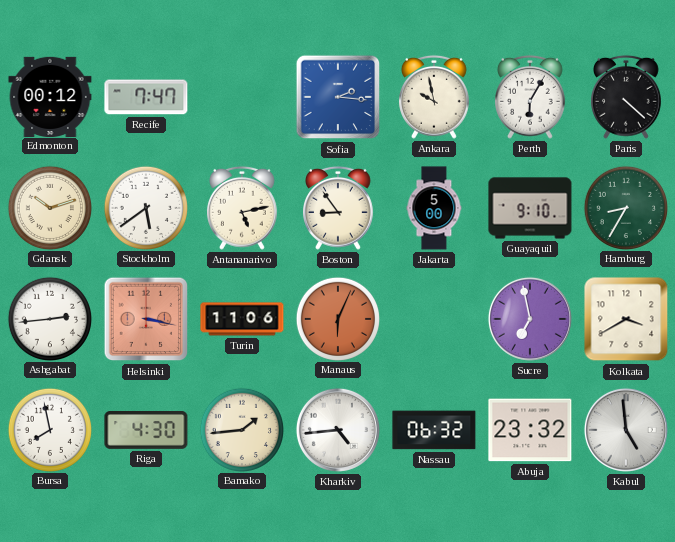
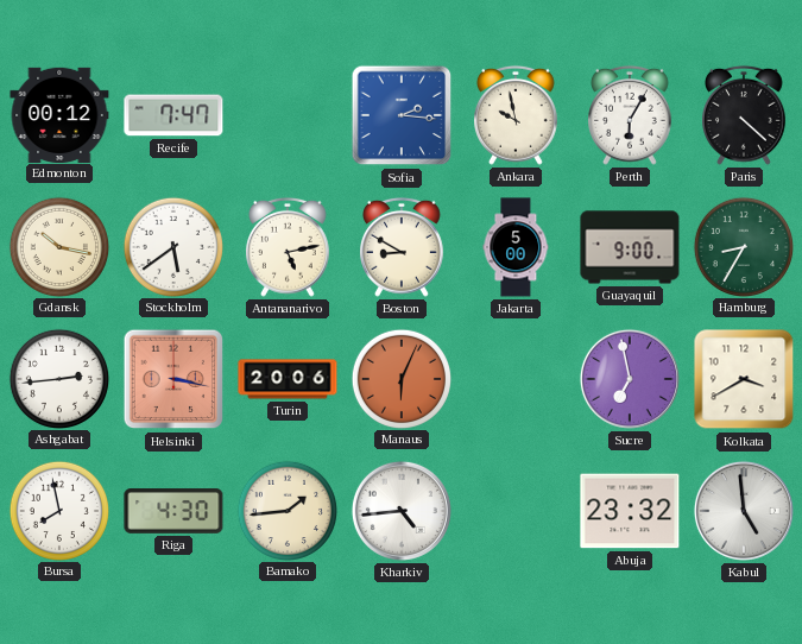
Gdansk: 10:12 -> 10:17 (58, 246)
Boston: 8:54 -> 8:50 (403, 247)
Guayaquil: 9:10 -> 9:00 (630, 247)
Turin: 11:06 -> 20:06 (288, 379)
Nassau: 06:32 -> none (434, 430)
